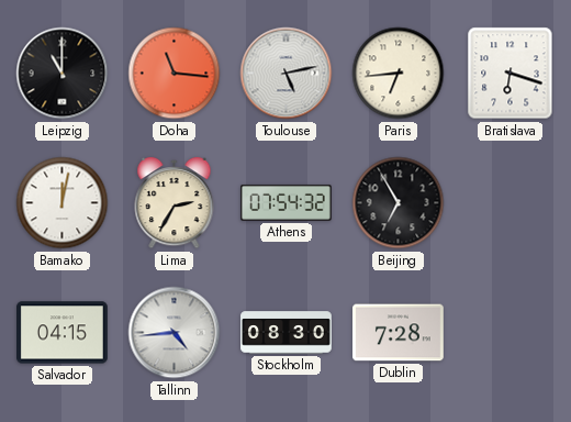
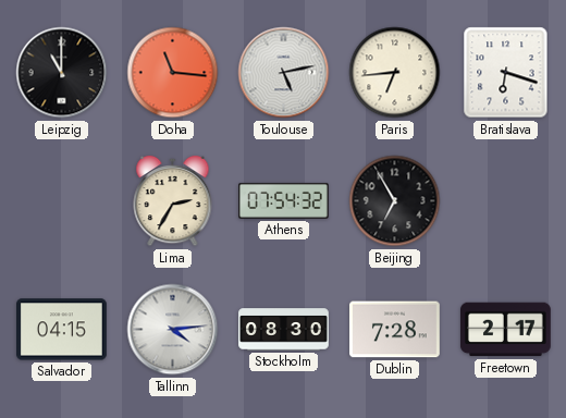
Bamako: 12:02 -> none (63, 203)
Tallinn: 4:44 -> 4:14 (173, 330)
Freetown: none -> 2:17 (506, 330)
